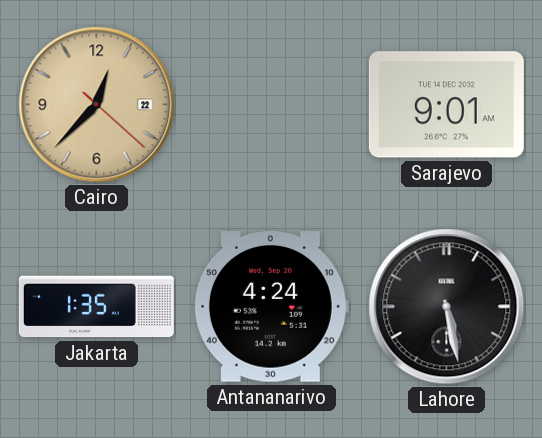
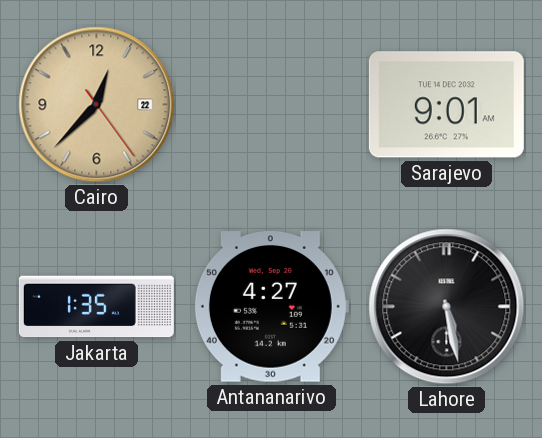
Cairo: 12:37:22 -> 12:37:24 (97, 105)
Antananarivo: 4:24 -> 4:27 (271, 307)
